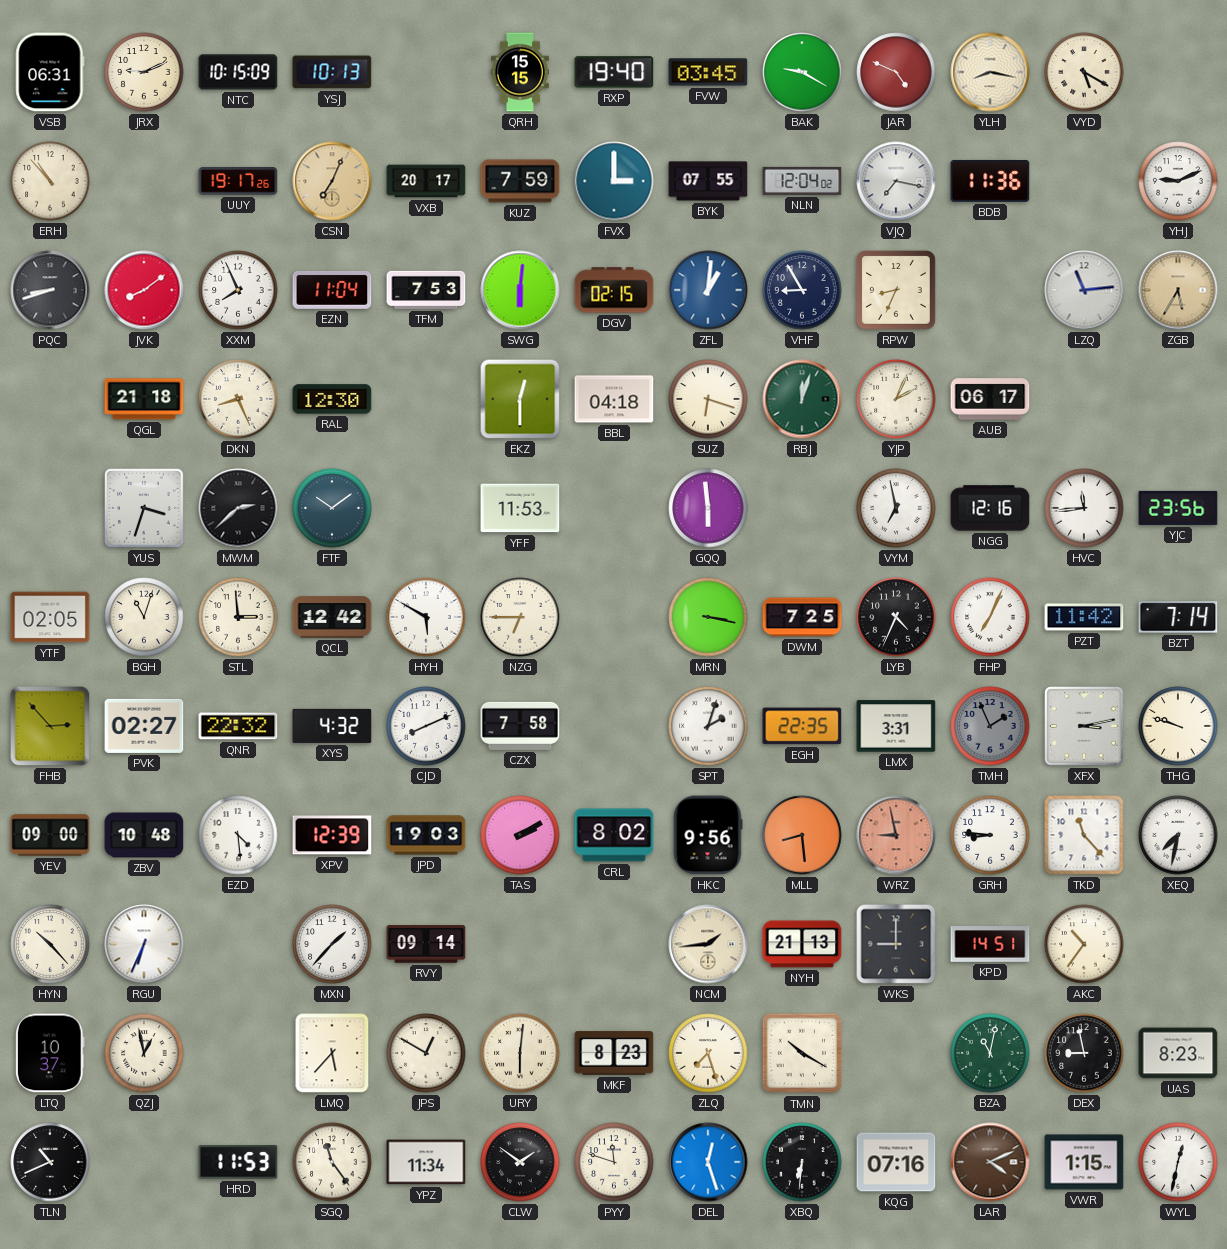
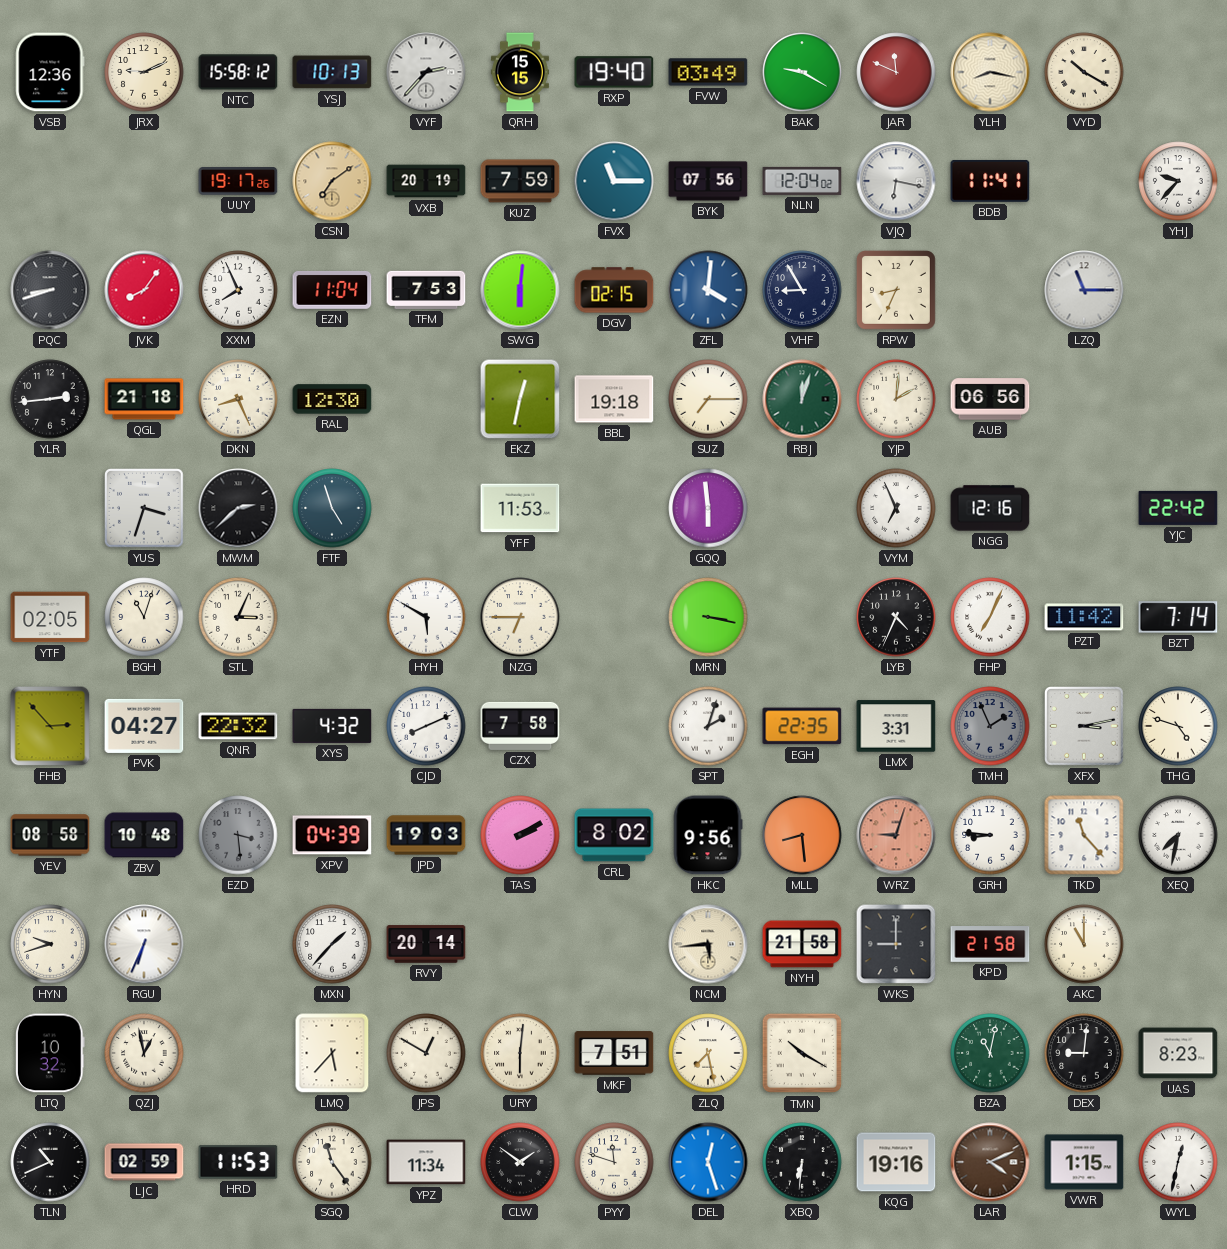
VSB: 06:31 -> 12:36 (50, 72)
NTC: 10:15 -> 15:58 (238, 72)
VYF: none -> 2:37 (426, 72)
FVW: 03:45 -> 03:49 (708, 72)
JAR: 4:49 -> 11:49 (896, 72)
VYD: 5:20 -> 10:20 (1084, 72)
ERH: 10:53 -> none (50, 181)
CSN: 7:04 -> 7:09 (332, 181)
VXB: 20:17 -> 20:19 (426, 181)
FVX: 3:00 -> 11:15 (614, 181)
BYK: 07:55 -> 07:56 (708, 181)
VJQ: 7:17 -> 6:17 (896, 181)
BDB: 11:36 -> 11:41 (990, 181)
YHJ: 9:11 -> 9:37 (1178, 181)
JVK: 8:09 -> 8:06 (144, 290)
ZFL: 1:01 -> 4:01 (708, 290)
LZQ: 11:14 -> 11:15 (1084, 290)
ZGB: 5:35 -> none (1178, 290)
YLR: none -> 2:44 (50, 399)
EKZ: 12:30 -> 12:32 (520, 399)
BBL: 04:18 -> 19:18 (614, 399)
SUZ: 6:18 -> 7:15 (708, 399)
YJP: 2:04 -> 2:01 (896, 399)
AUB: 06:17 -> 06:56 (990, 399)
FTF: 10:09 -> 4:57 (332, 508)
VYM: 6:58 -> 6:56 (896, 508)
HVC: 11:44 -> none (1084, 508)
YJC: 23:56 -> 22:42 (1178, 508)
STL: 2:59 -> 3:04 (238, 617)
QCL: 12:42 -> none (332, 617)
DWM: 7:25 -> none (802, 617)
PVK: 02:27 -> 04:27 (144, 726)
THG: 9:48 -> 4:48 (1178, 726)
YEV: 09:00 -> 08:58 (50, 835)
EZD: 4:29 -> 3:29 (238, 835)
EZD dial: white -> grey (238, 835)
XPV: 12:39 -> 04:39 (332, 835)
WRZ: 8:58 -> 9:03 (896, 835)
HYN: 10:23 -> 9:42 (50, 944)
RVY: 09:14 -> 20:14 (426, 944)
NCM: 1:44 -> 5:44 (708, 944)
NYH: 21:13 -> 21:58 (802, 944)
KPD: 14:51 -> 21:58 (990, 945)
AKC: 10:36 -> 11:00 (1084, 944)
LTQ: 10:37 -> 10:32 (51, 1053)
MKF: 8:23 -> 7:51 (614, 1053)
ZLQ: 7:27 -> 7:28 (708, 1053)
DEX: 8:58 -> 9:01 (1084, 1053)
LJC: none -> 02:59 (144, 1162)
KQG: 07:16 -> 19:16 (896, 1162)
